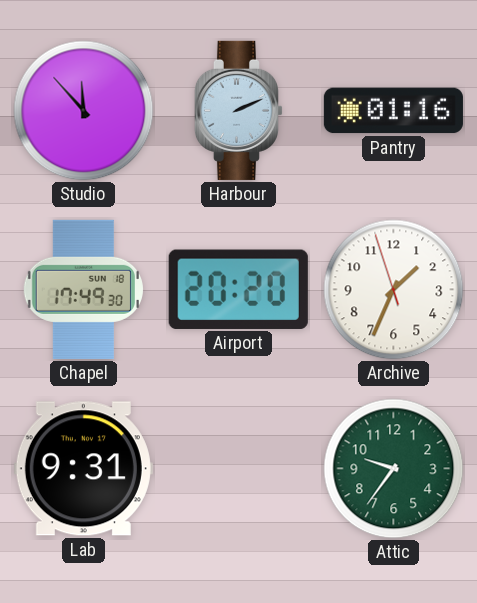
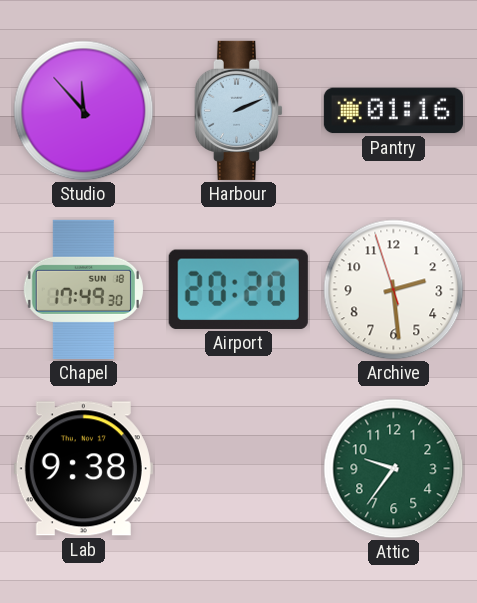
Archive: 1:33 -> 2:28 (394, 290)
Lab: 9:31 -> 9:38 (83, 469)
